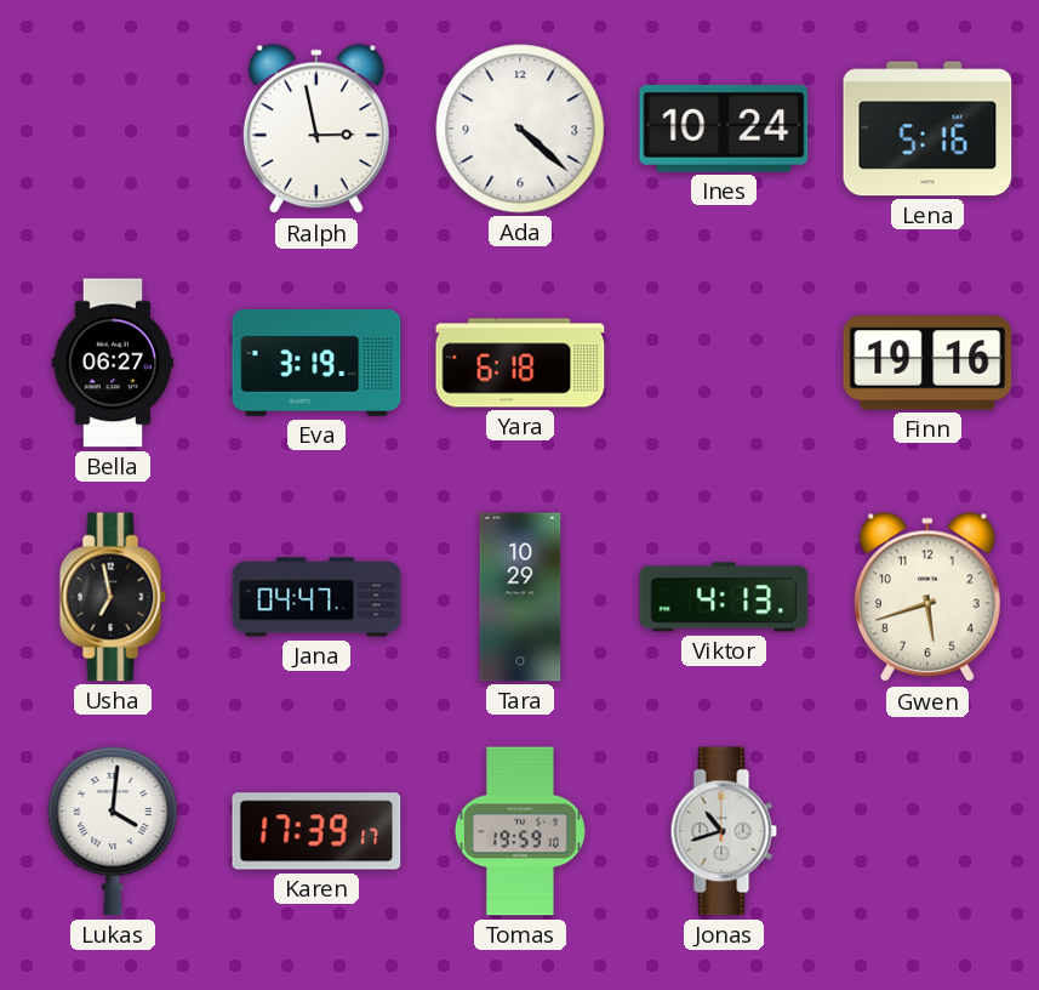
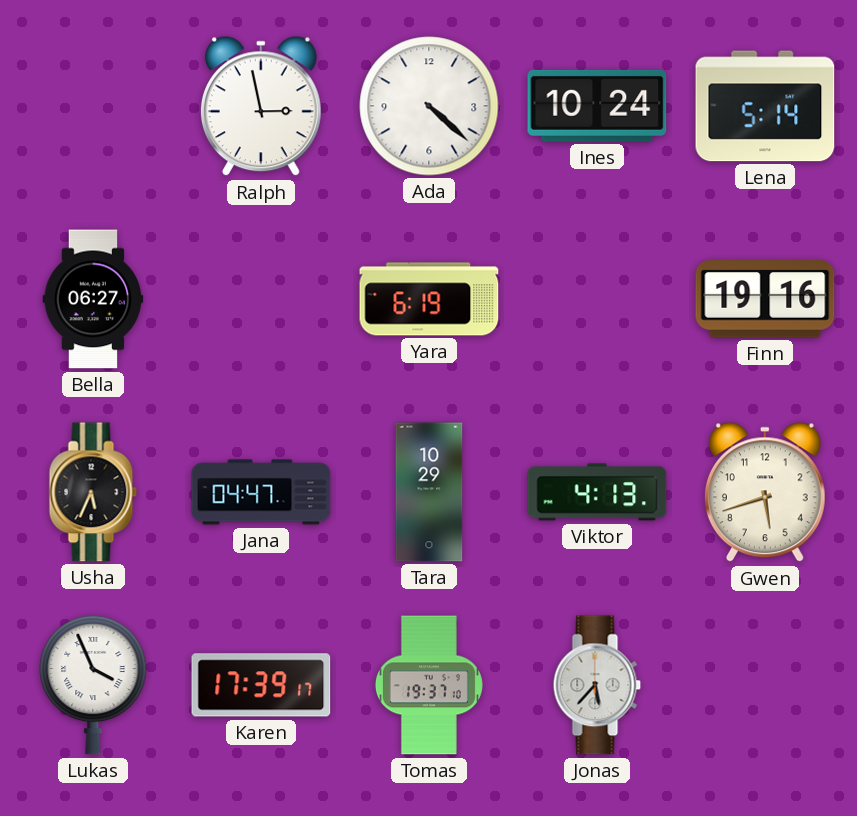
Lena: 5:16 -> 5:14 (765, 106)
Eva: 3:19 -> none (316, 363)
Yara: 6:18 -> 6:19 (429, 299)
Usha: 6:58 -> 5:34 (93, 492)
Lukas: 4:01 -> 3:56 (93, 685)
Tomas: 19:59 -> 19:37 (429, 685)
Jonas: 10:42 -> 5:37 (597, 685)
